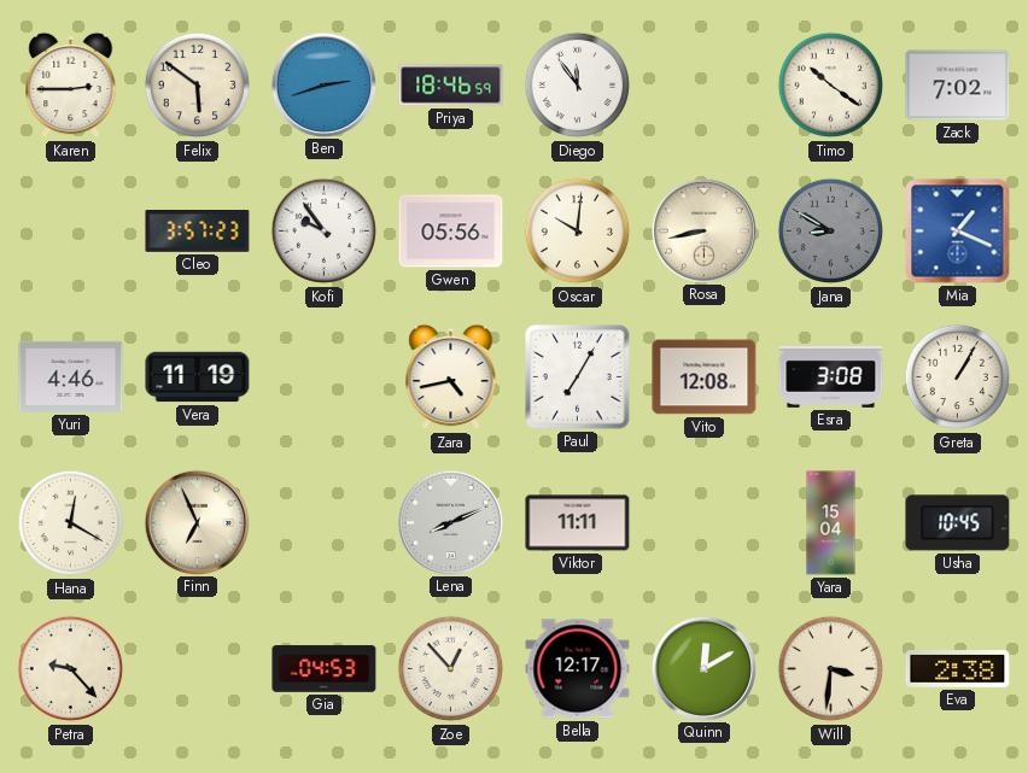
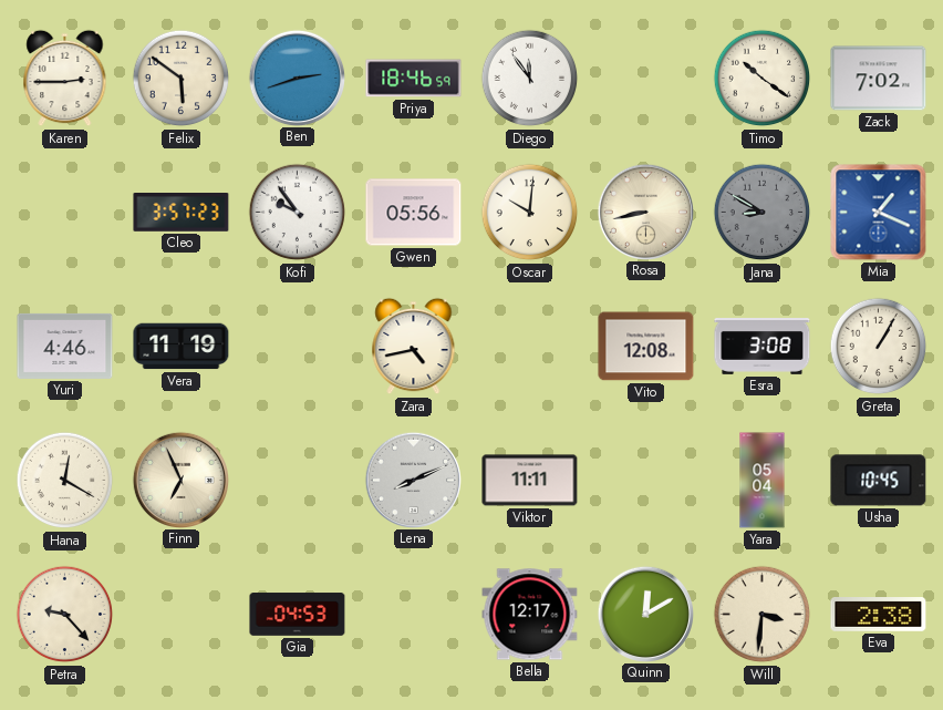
Paul: 7:05 -> none (578, 377)
Yara: 15:04 -> 05:04 (763, 481)
Zoe: 12:53 -> none (451, 669)
